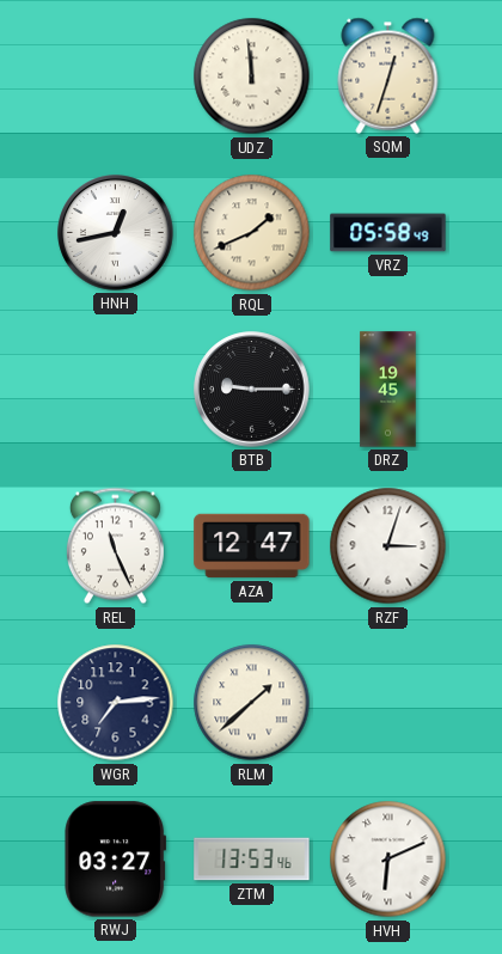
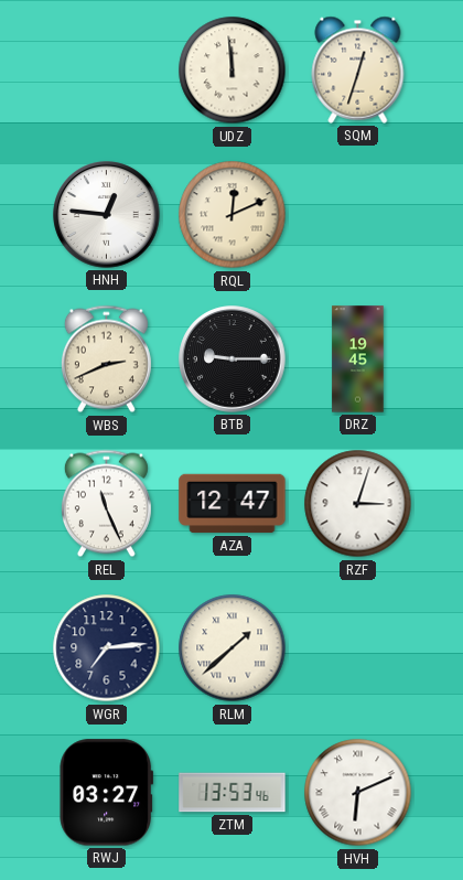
HNH: 12:43 -> 12:46 (107, 215)
RQL: 1:41 -> 12:11 (233, 215)
VRZ: 05:58 -> none (388, 233)
WBS: none -> 2:41 (106, 359)
